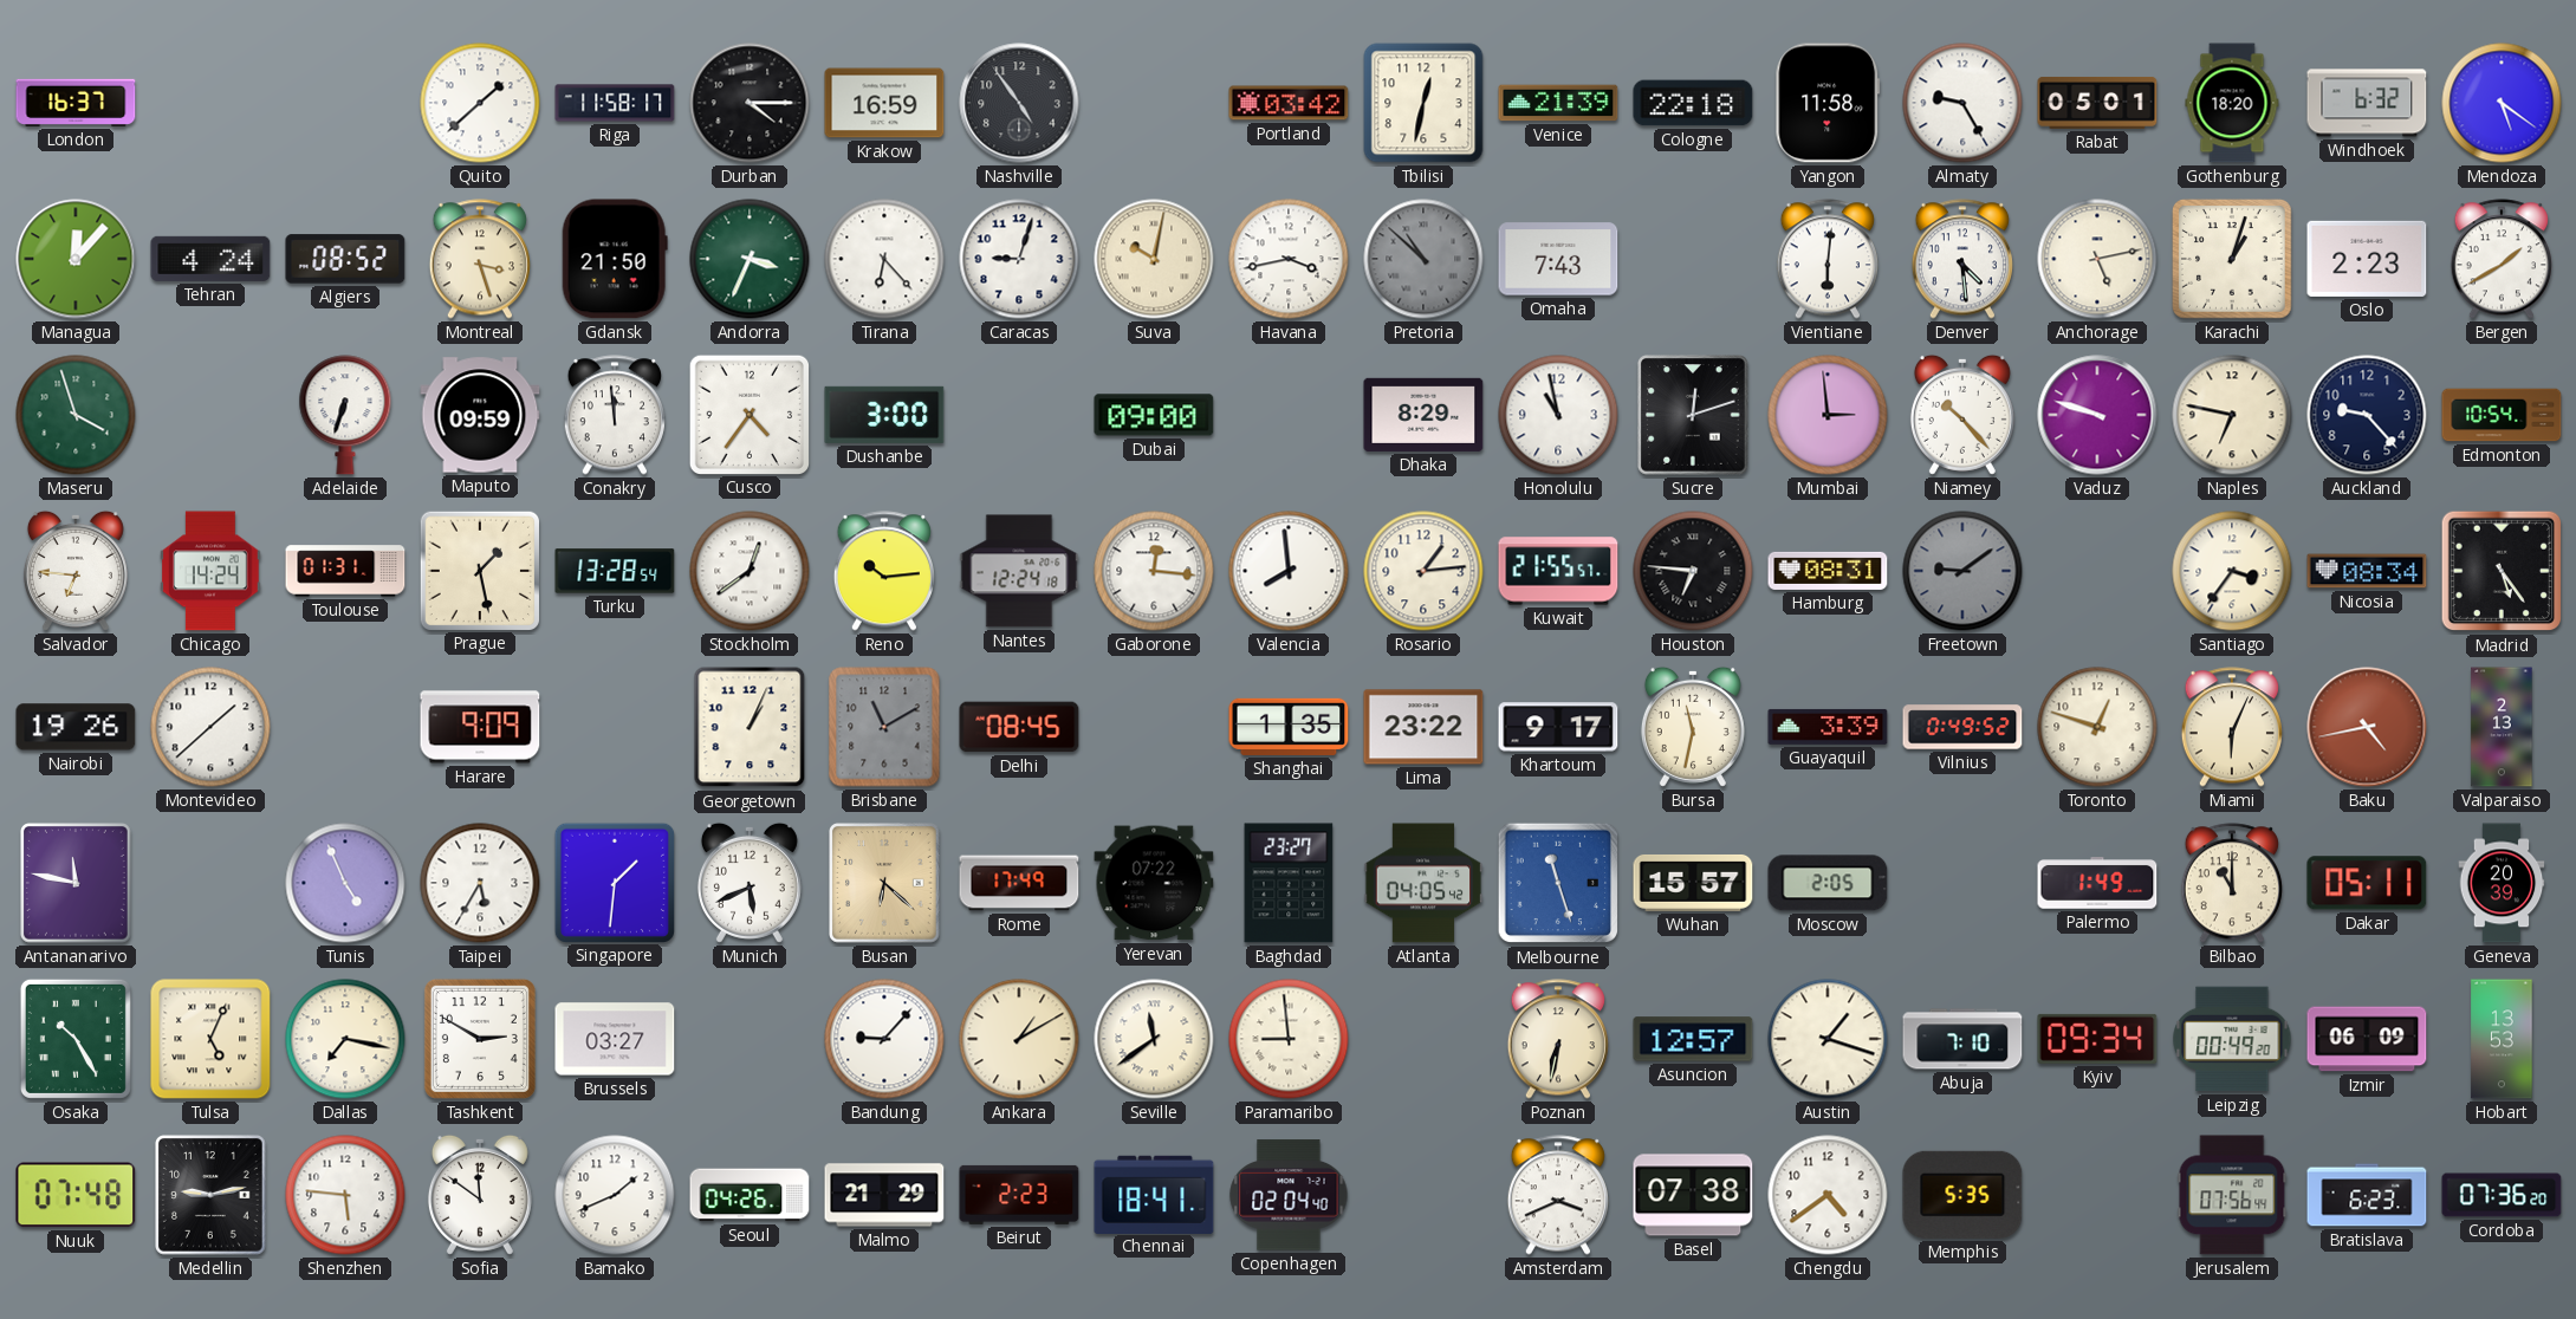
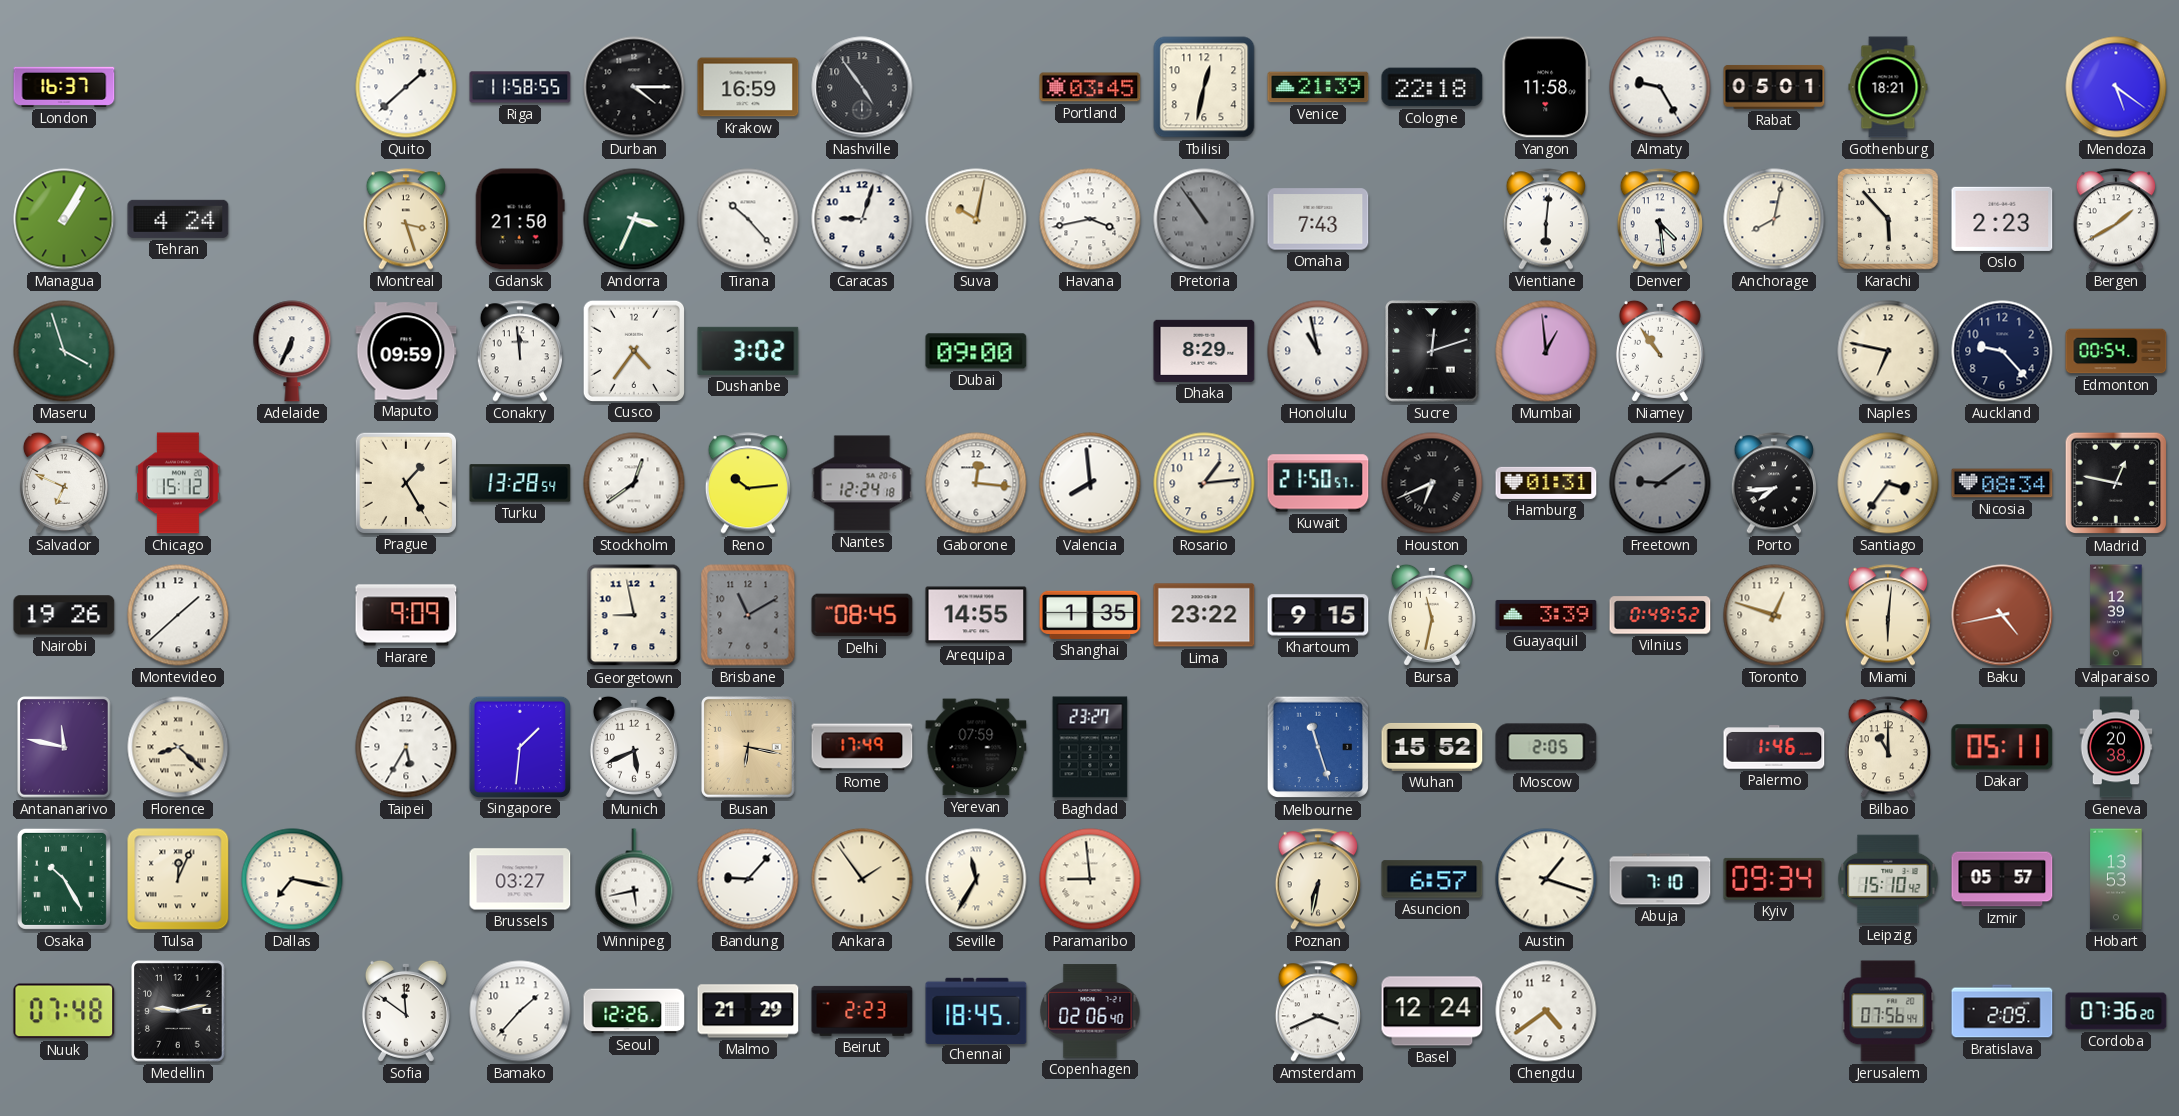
Riga: 11:58:17 -> 11:58:55 (520, 87)
Portland: 03:42 -> 03:45 (1090, 87)
Gothenburg: 18:20 -> 18:21 (1888, 87)
Windhoek: 6:32 -> none (2367, 103)
Managua: 12:07 -> 1:05 (64, 219)
Algiers: 08:52 -> none (345, 259)
Tirana: 6:23 -> 10:23 (748, 219)
Pretoria: 10:52 -> 10:54 (1204, 219)
Anchorage: 5:13 -> 8:02 (1774, 219)
Karachi: 1:03 -> 5:53 (1889, 220)
Adelaide: 6:33 -> 6:34 (292, 351)
Dushanbe: 3:00 -> 3:02 (748, 351)
Mumbai: 2:59 -> 12:59 (1546, 351)
Niamey: 10:23 -> 10:54 (1660, 351)
Vaduz: 9:48 -> none (2097, 415)
Edmonton: 10:54 -> 00:54 (2116, 351)
Salvador: 6:46 -> 6:49 (64, 483)
Chicago: 14:24 -> 15:12 (179, 483)
Toulouse: 01:31 -> none (345, 571)
Prague: 1:28 -> 1:25 (405, 482)
Kuwait: 21:55 -> 21:50 (1318, 483)
Houston: 6:46 -> 6:41 (1432, 483)
Hamburg: 08:31 -> 01:31 (1546, 483)
Porto: none -> 7:44 (1774, 483)
Madrid: 5:24 -> 12:47 (2116, 483)
Georgetown: 1:04 -> 8:58 (634, 615)
Arequipa: none -> 14:55 (976, 615)
Khartoum: 9:17 -> 9:15 (1318, 615)
Miami: 6:04 -> 6:01 (1888, 615)
Valparaiso: 2:13 -> 12:39 (2116, 615)
Florence: none -> 8:22 (178, 747)
Tunis: 4:56 -> none (345, 883)
Busan: 6:22 -> 6:17 (749, 748)
Yerevan: 07:22 -> 07:59 (976, 747)
Atlanta: 04:05 -> none (1423, 883)
Wuhan: 15:57 -> 15:52 (1432, 747)
Palermo: 1:49 -> 1:46 (1774, 747)
Geneva: 20:39 -> 20:38 (2116, 747)
Tulsa: 5:04 -> 12:04 (178, 879)
Tashkent: 2:50 -> none (480, 1039)
Winnipeg: none -> 5:43 (634, 879)
Ankara: 1:10 -> 1:54 (862, 879)
Seville: 11:39 -> 11:35 (976, 879)
Asuncion: 12:57 -> 6:57 (1432, 879)
Leipzig: 00:49 -> 15:10 (1888, 879)
Izmir: 06:09 -> 05:57 (2002, 879)
Shenzhen: 5:46 -> none (345, 1195)
Bamako: 1:41 -> 1:37 (520, 1011)
Seoul: 04:26 -> 12:26 (634, 1011)
Chennai: 18:41 -> 18:45 (976, 1010)
Copenhagen: 02:04 -> 02:06 (1090, 1011)
Basel: 07:38 -> 12:24 (1432, 1011)
Memphis: 5:35 -> none (1962, 1195)
Bratislava: 6:23 -> 2:09 (2002, 1011)
